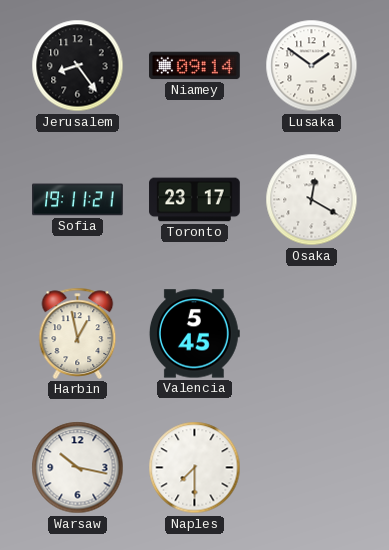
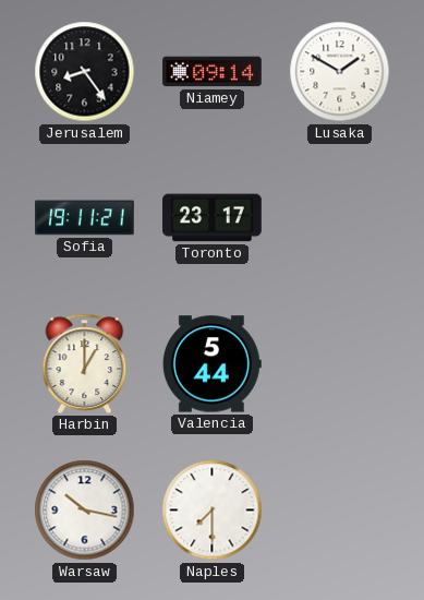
Lusaka: 1:51 -> 1:50 (340, 72)
Osaka: 12:20 -> none (312, 200)
Harbin: 12:58 -> 1:00 (85, 363)
Valencia: 5:45 -> 5:44 (211, 364)
